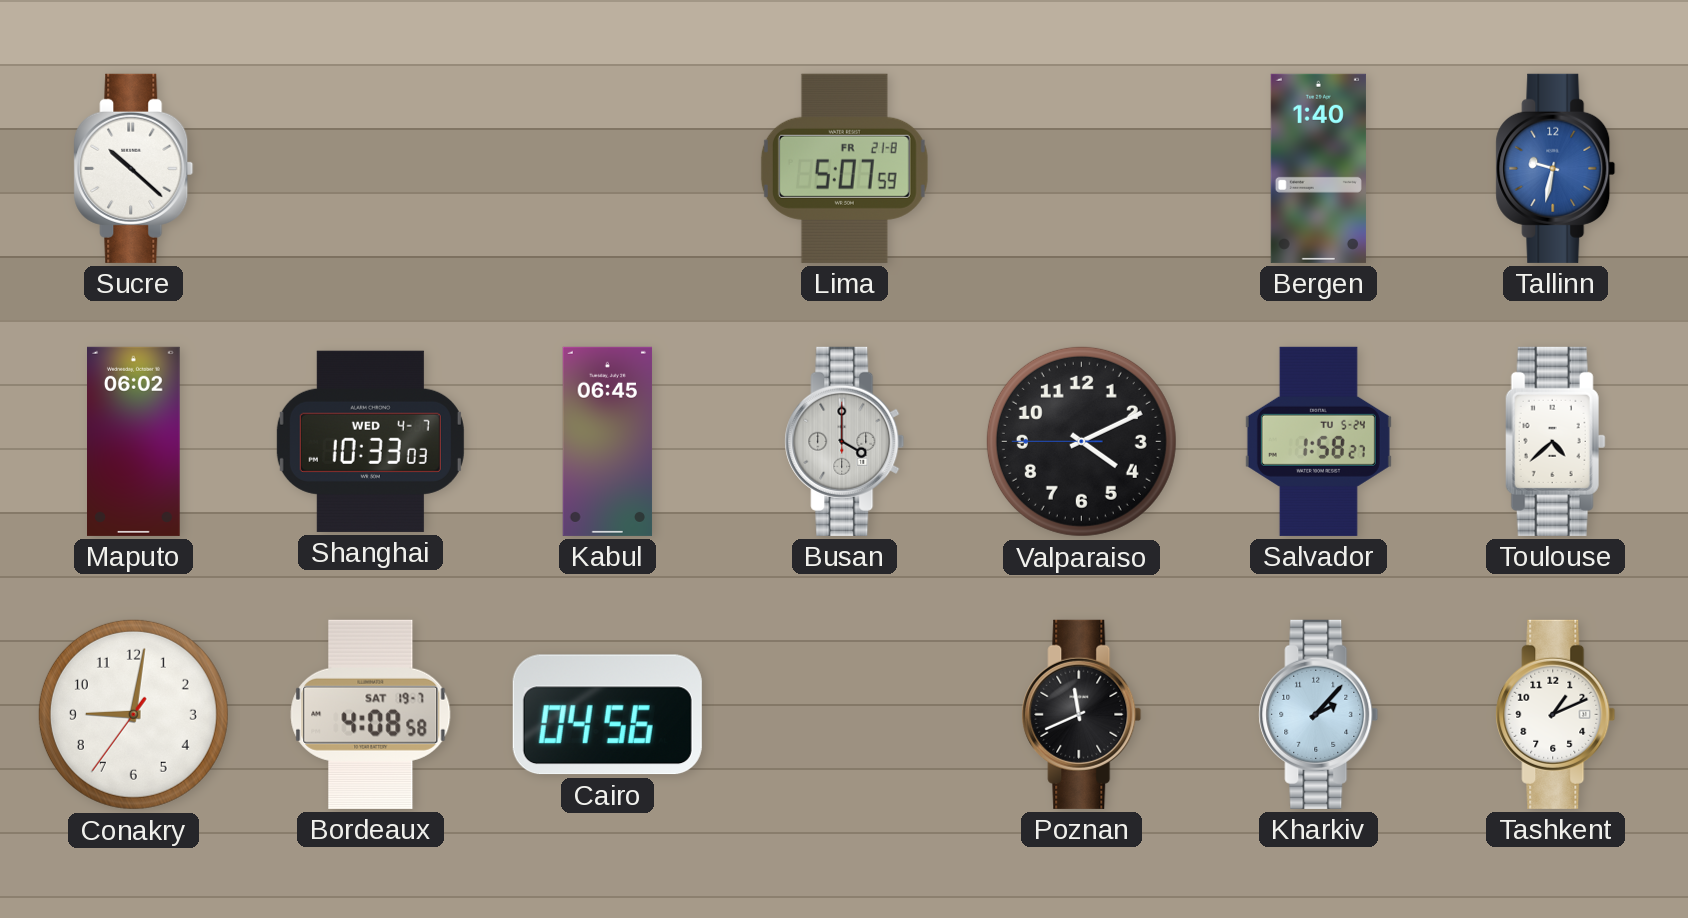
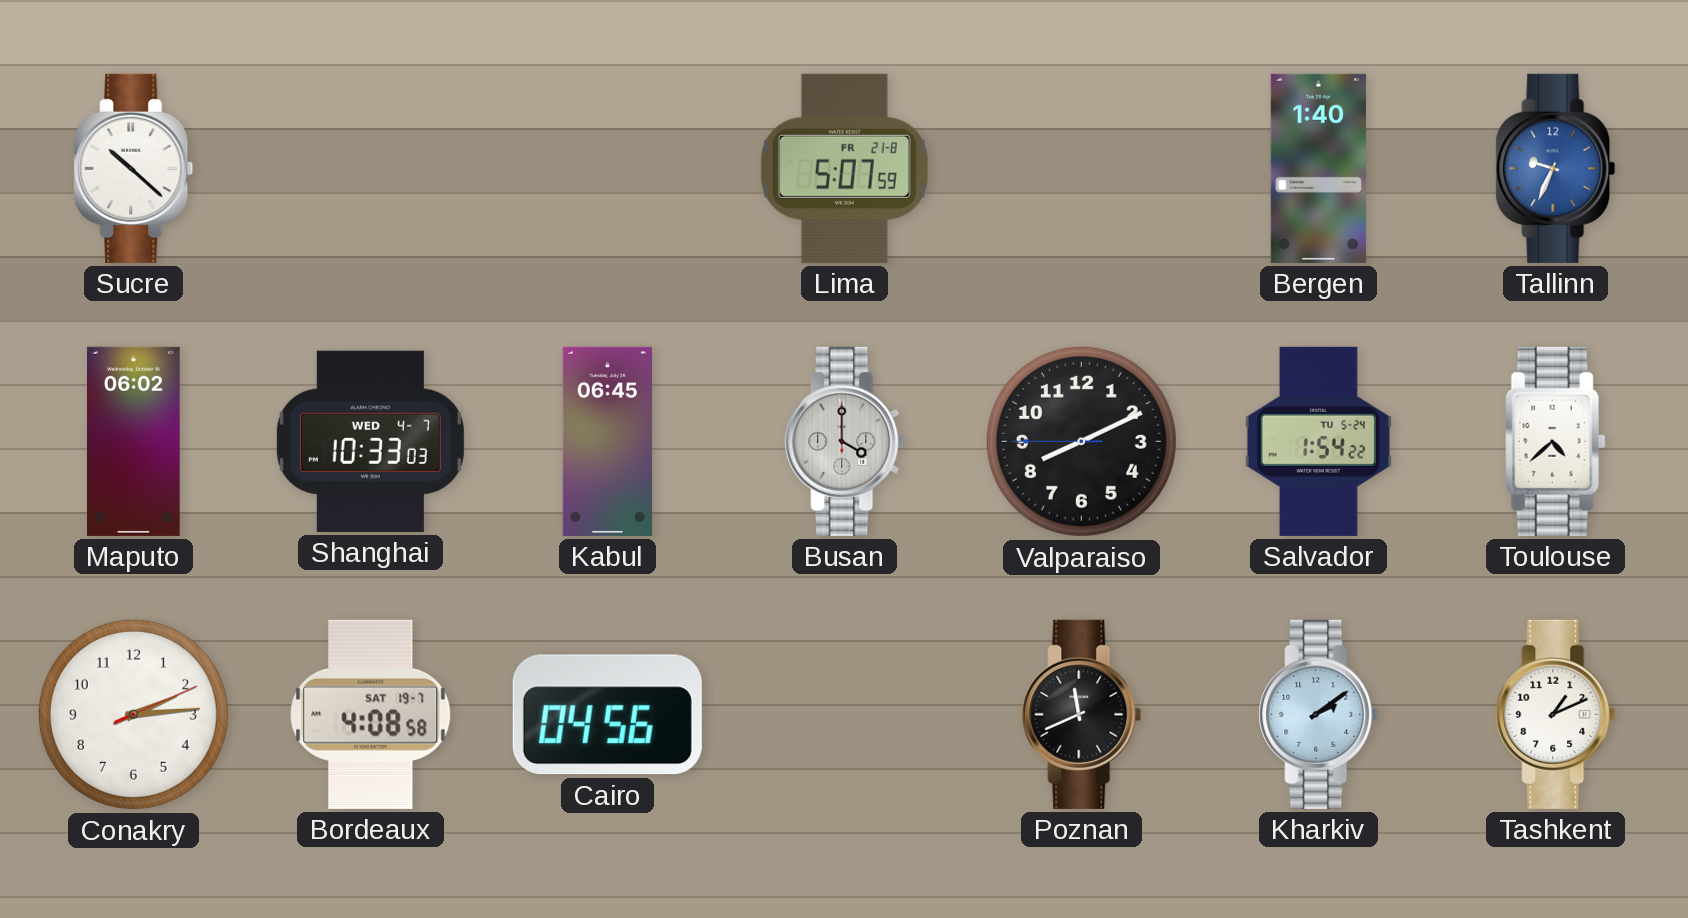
Tallinn: 9:32 -> 9:34 (1556, 168)
Valparaiso: 4:10 -> 8:10 (1081, 441)
Salvador: 1:58 -> 1:54 (1318, 441)
Conakry: 9:01 -> 2:14 (133, 714)
Kharkiv: 2:07 -> 2:09 (1319, 714)
